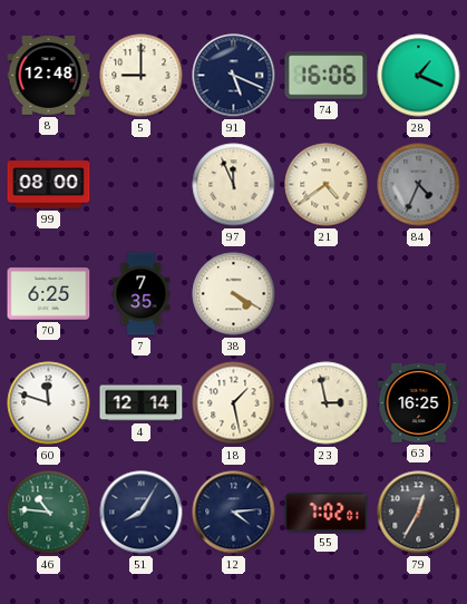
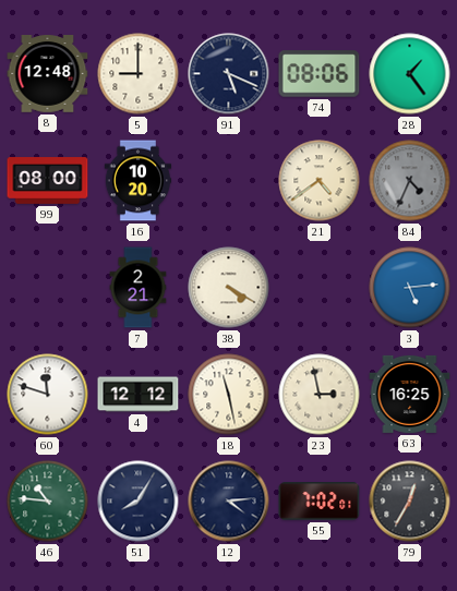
74: 16:06 -> 08:06 (320, 74)
28: 1:19 -> 1:24 (410, 74)
16: none -> 10:20 (139, 181)
97: 11:56 -> none (234, 185)
70: 6:25 -> none (49, 294)
7: 7:35 -> 2:21 (139, 288)
3: none -> 5:14 (410, 288)
4: 12:14 -> 12:12 (139, 395)
18: 1:28 -> 11:28 (229, 395)
